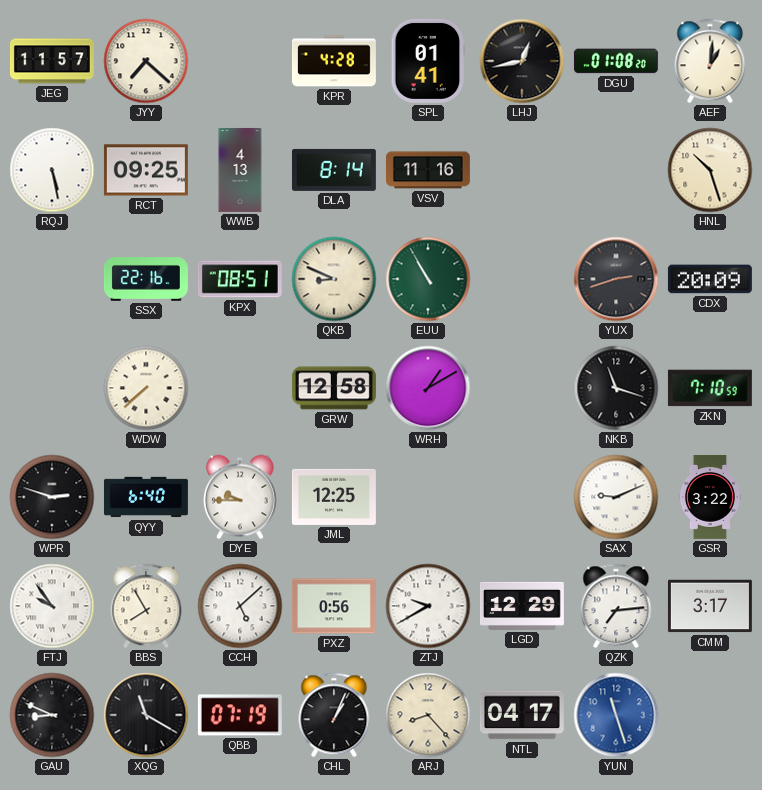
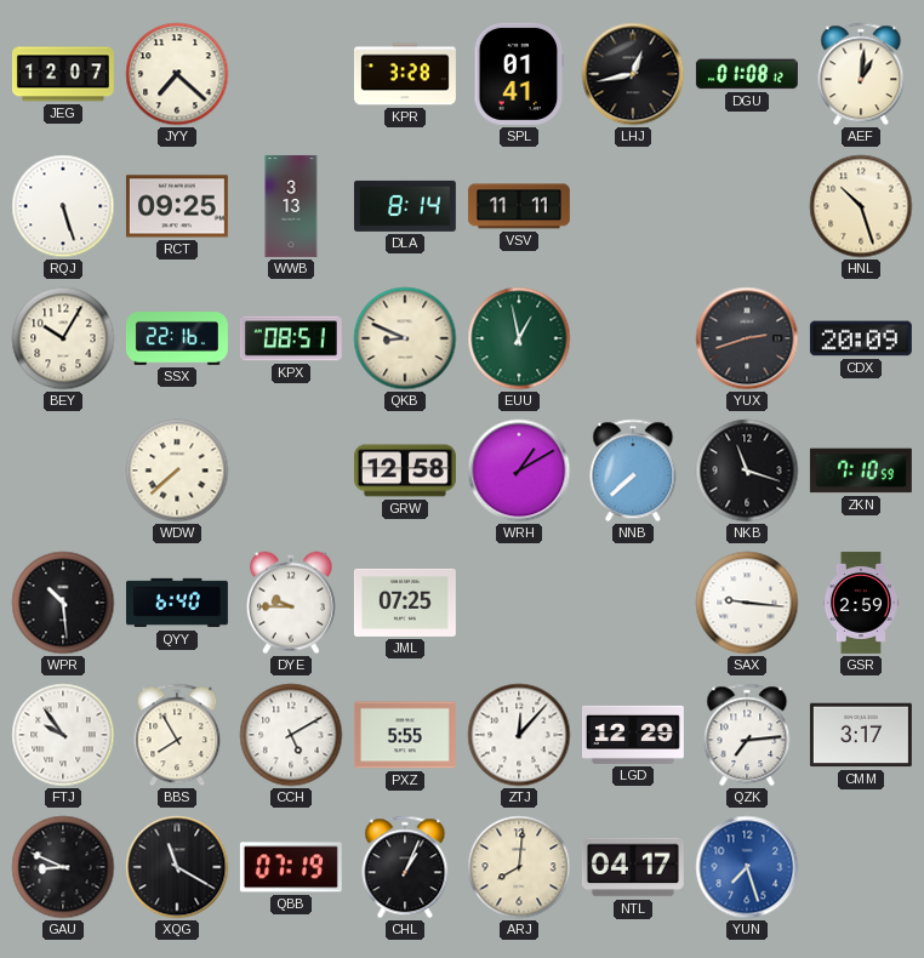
JEG: 11:57 -> 12:07 (63, 74)
KPR: 4:28 -> 3:28 (405, 74)
DGU: 01:08:20 -> 01:08:12 (747, 74)
RQJ: 5:28 -> 5:27 (63, 206)
WWB: 4:13 -> 3:13 (291, 206)
VSV: 11:16 -> 11:11 (519, 206)
BEY: none -> 10:05 (63, 338)
EUU: 10:55 -> 12:58 (519, 338)
NNB: none -> 7:38 (633, 471)
WPR: 2:48 -> 10:29 (63, 603)
JML: 12:25 -> 07:25 (405, 603)
SAX: 9:11 -> 9:16 (747, 603)
GSR: 3:22 -> 2:59 (861, 603)
CCH: 5:08 -> 5:10 (291, 735)
PXZ: 0:56 -> 5:55 (405, 735)
ZTJ: 9:40 -> 12:07 (519, 735)
ARJ: 8:23 -> 8:01 (519, 867)
YUN: 11:27 -> 7:27 (747, 867)
